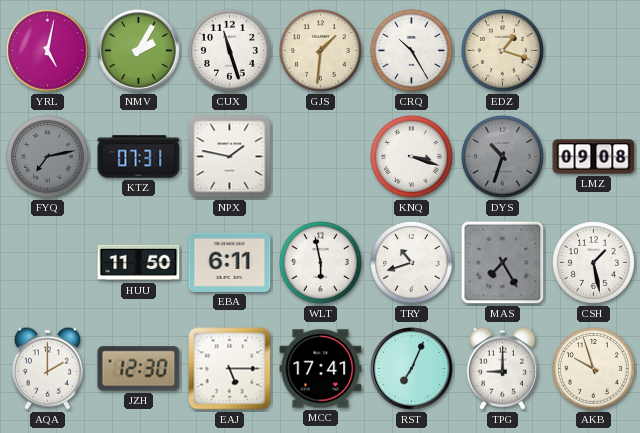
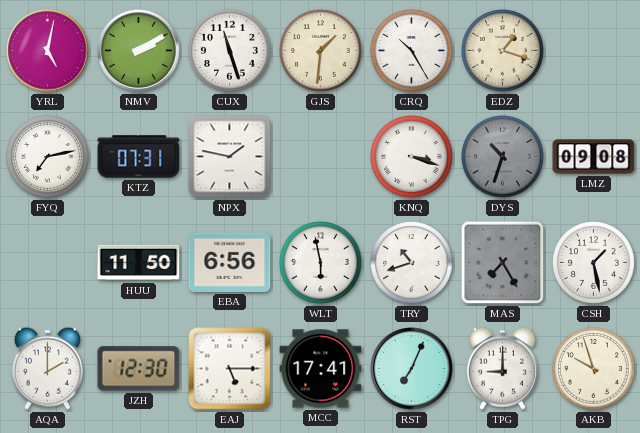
NMV: 2:05 -> 2:10 (139, 51)
FYQ dial: grey -> white (48, 157)
EBA: 6:11 -> 6:56 (230, 262)
